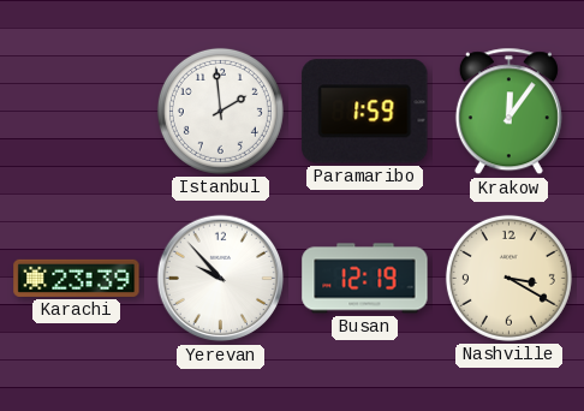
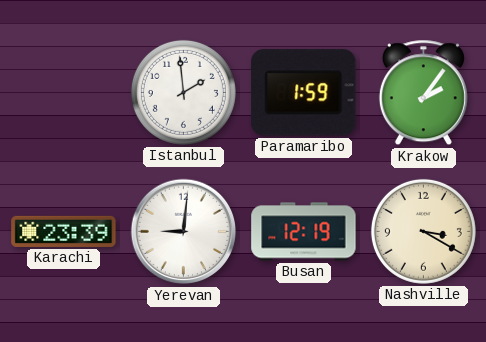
Krakow: 12:06 -> 2:06 (423, 93)
Yerevan: 9:53 -> 9:01 (184, 232)
